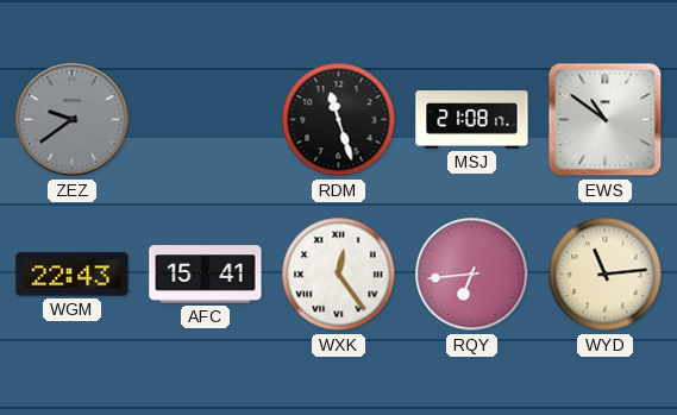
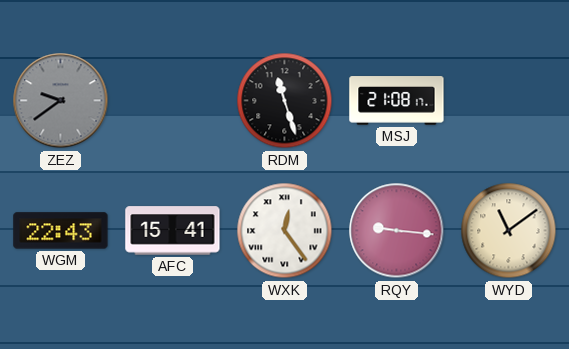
EWS: 10:51 -> none (606, 120)
RQY: 6:44 -> 9:16 (397, 231)
WYD: 11:14 -> 11:09 (509, 231)
